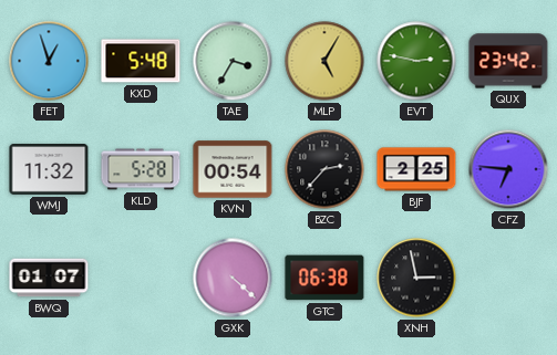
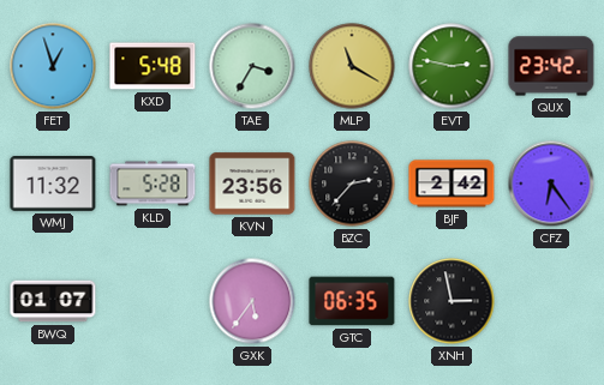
MLP: 5:05 -> 11:20 (352, 66)
KVN: 00:54 -> 23:56 (252, 184)
BJF: 2:25 -> 2:42 (451, 184)
CFZ: 6:46 -> 6:24 (551, 184)
GXK: 4:22 -> 5:36 (252, 301)
GTC: 06:38 -> 06:35 (352, 301)
